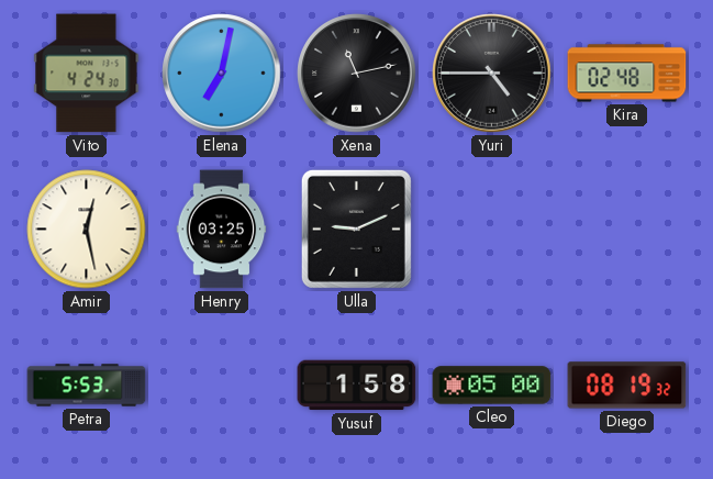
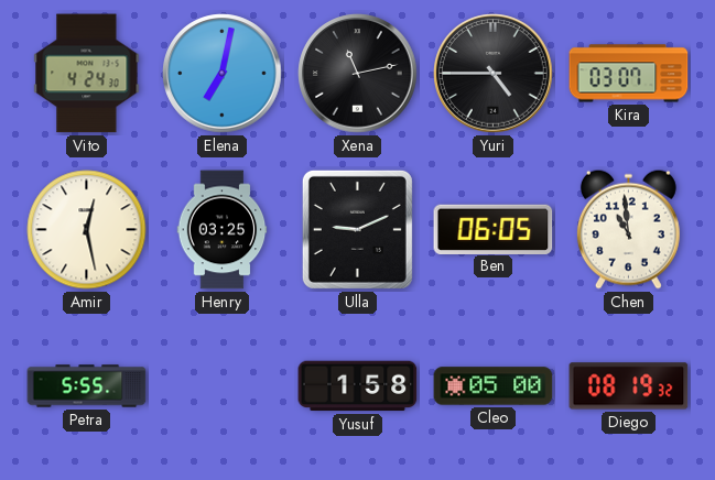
Kira: 02:48 -> 03:07 (629, 74)
Ben: none -> 06:05 (494, 229)
Chen: none -> 10:59 (628, 229)
Petra: 5:53 -> 5:55 (87, 386)
